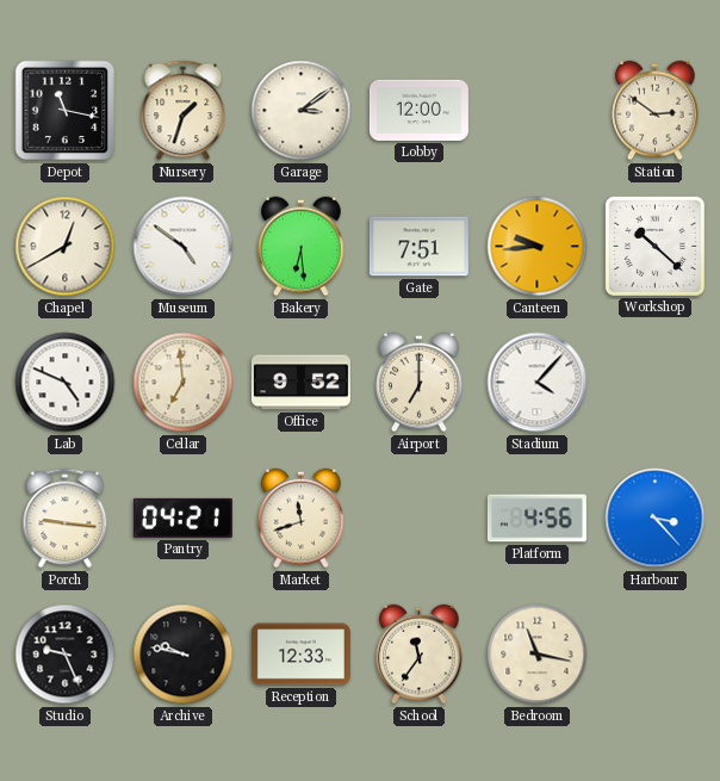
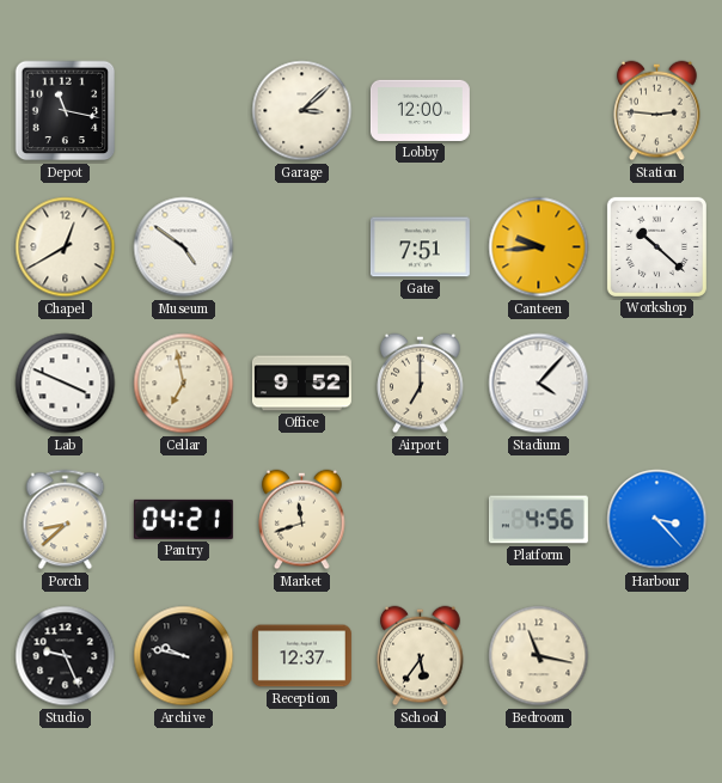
Nursery: 1:33 -> none (184, 111)
Garage: 3:09 -> 3:08 (302, 111)
Station: 2:51 -> 2:46 (657, 111)
Bakery: 6:29 -> none (302, 247)
Lab: 4:49 -> 3:49 (66, 384)
Cellar: 6:59 -> 6:58 (184, 384)
Porch: 9:16 -> 8:38 (66, 520)
Reception: 12:33 -> 12:37 (301, 656)
School: 11:36 -> 5:36 (421, 656)
